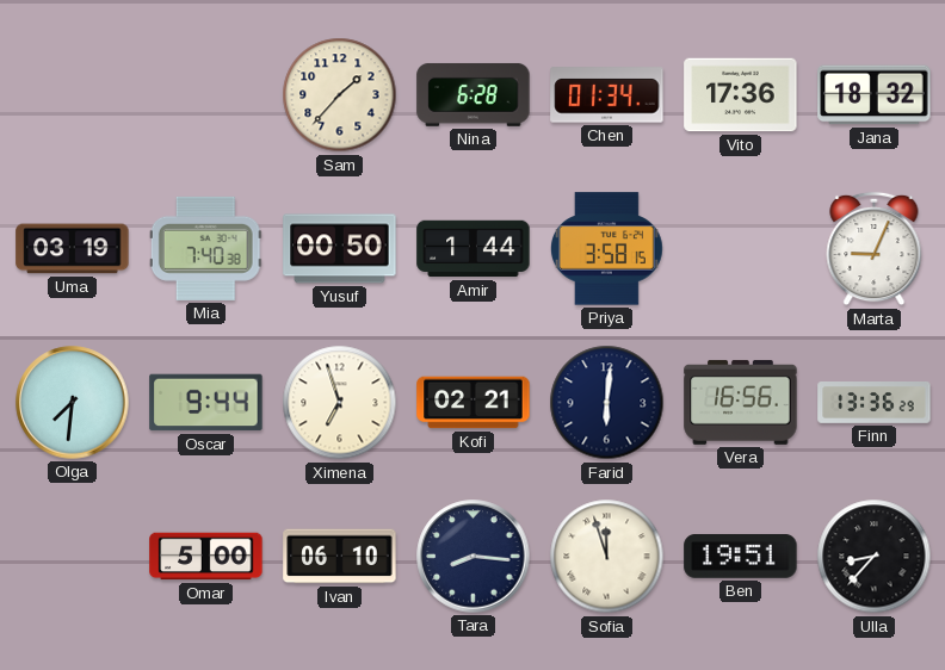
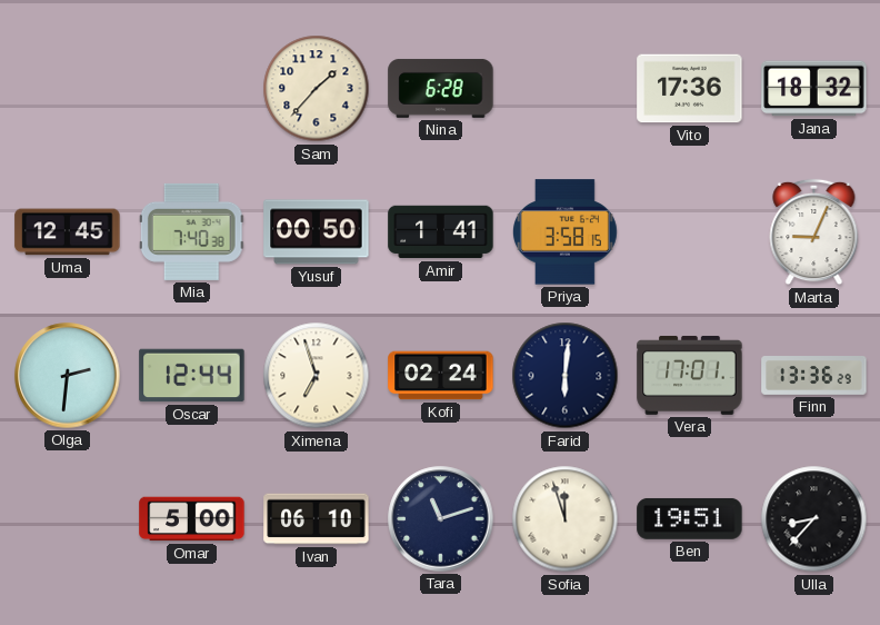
Chen: 01:34 -> none (607, 95)
Uma: 03:19 -> 12:45 (68, 232)
Amir: 1:44 -> 1:41 (441, 232)
Olga: 7:31 -> 2:31 (68, 376)
Oscar: 9:44 -> 12:44 (192, 376)
Kofi: 02:21 -> 02:24 (441, 376)
Vera: 16:56 -> 17:01 (690, 375)
Tara: 8:16 -> 11:12 (441, 519)
